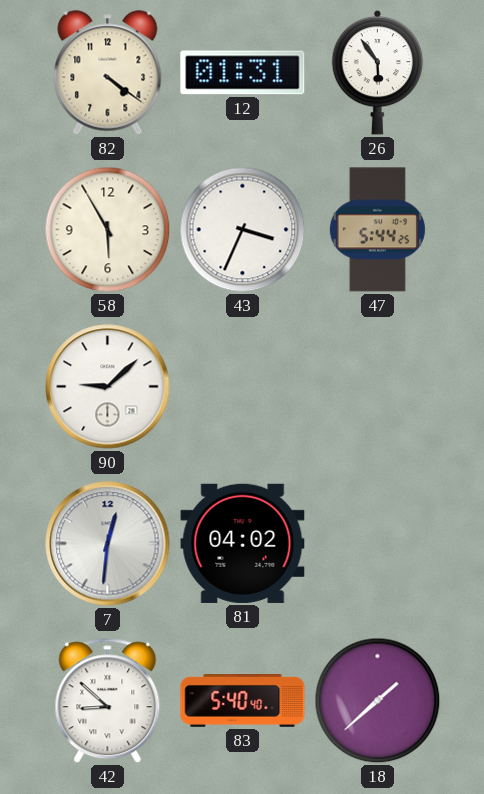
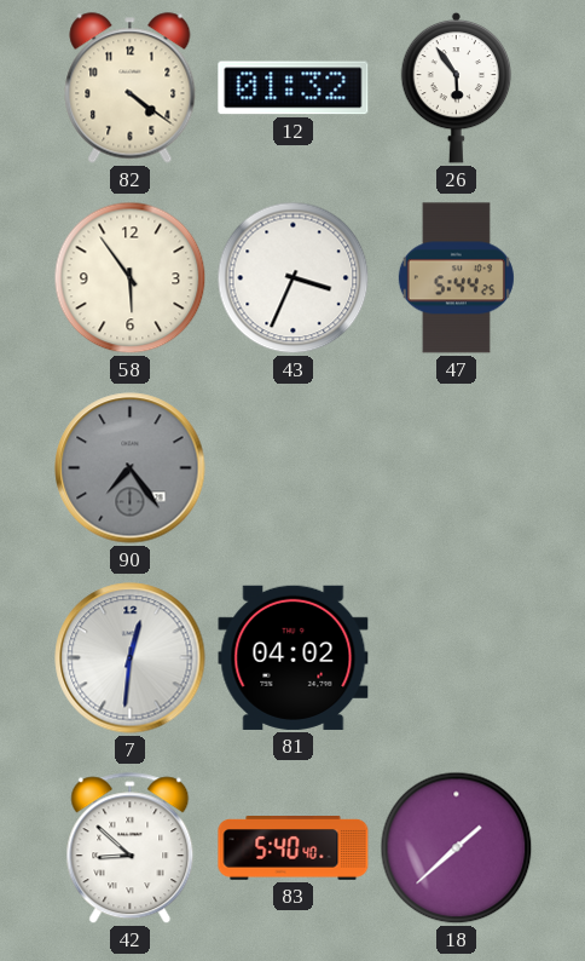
12: 01:31 -> 01:32 (294, 88)
58: 5:55 -> 5:54 (131, 278)
90: 9:08 -> 7:24 (131, 468)
90 dial: white -> grey (131, 468)
